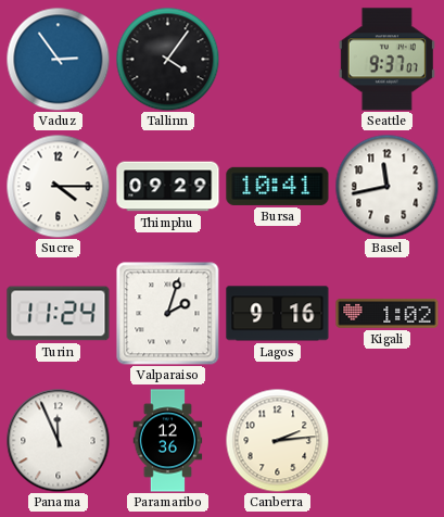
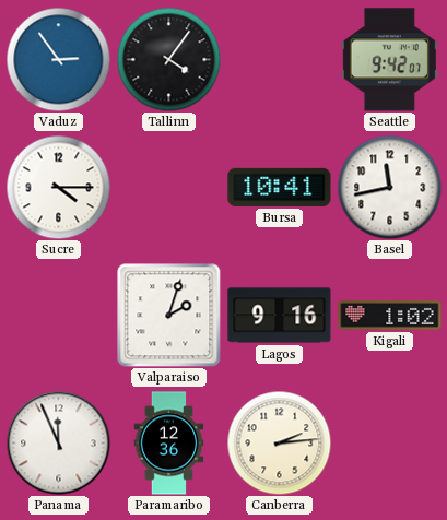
Seattle: 9:37 -> 9:42 (389, 60)
Thimphu: 09:29 -> none (168, 187)
Turin: 11:24 -> none (59, 314)
